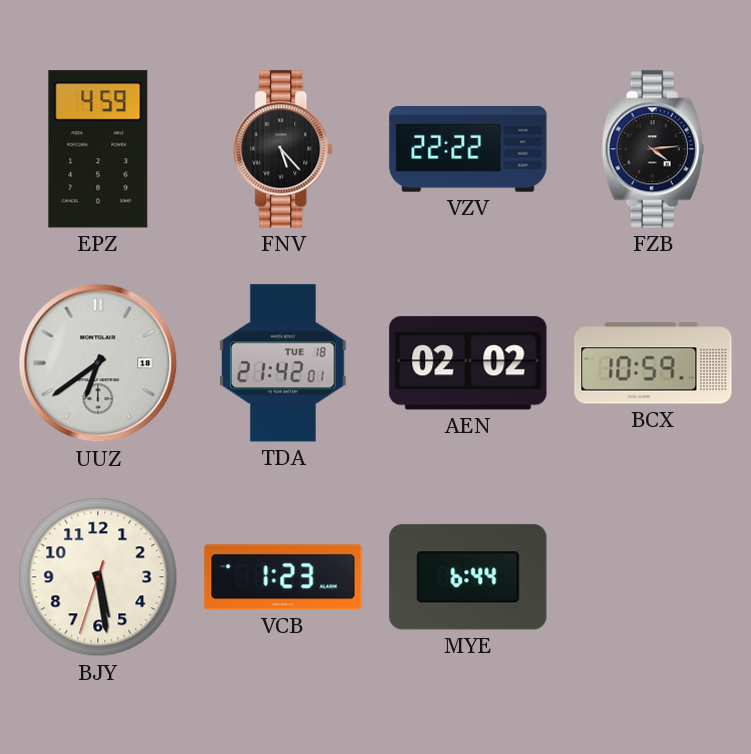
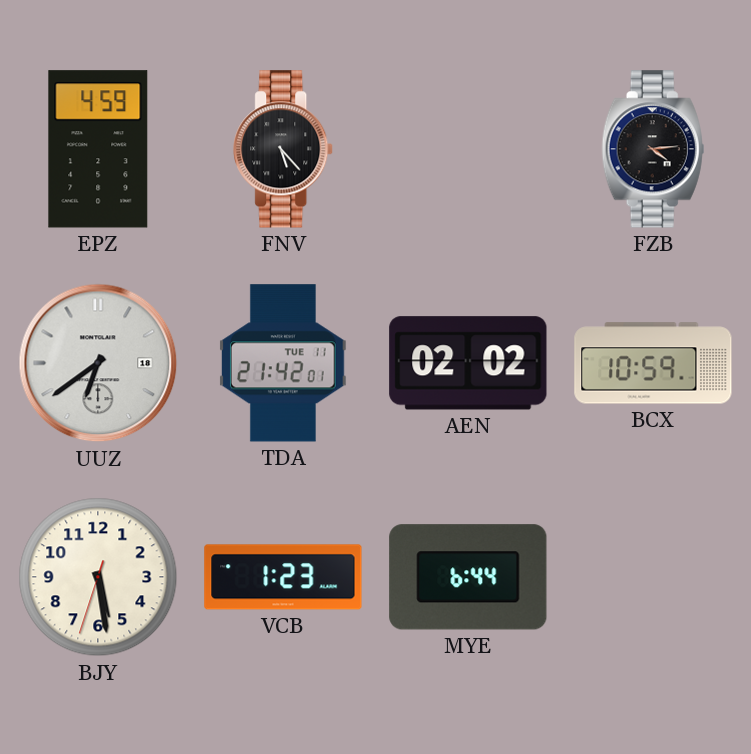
VZV: 22:22 -> none (468, 150)
TDA date: TUE 18 -> TUE 11 (284, 363)
